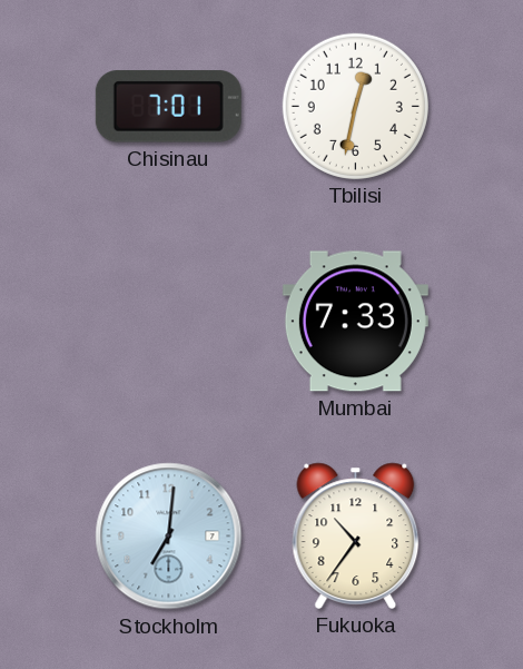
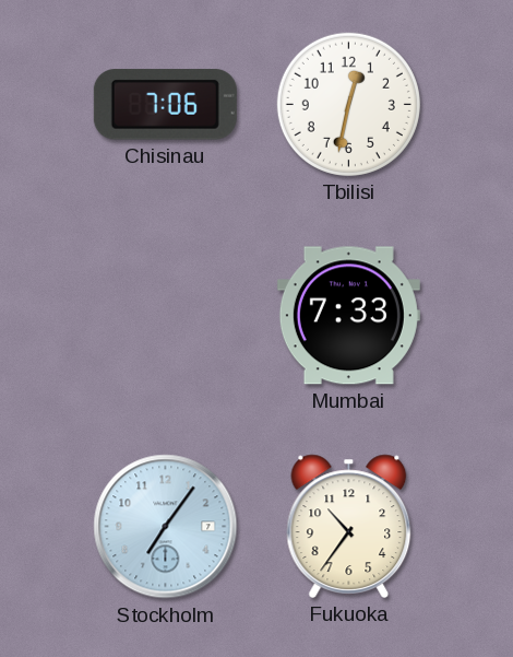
Chisinau: 7:01 -> 7:06 (165, 105)
Stockholm: 7:01 -> 7:06 (166, 527)
